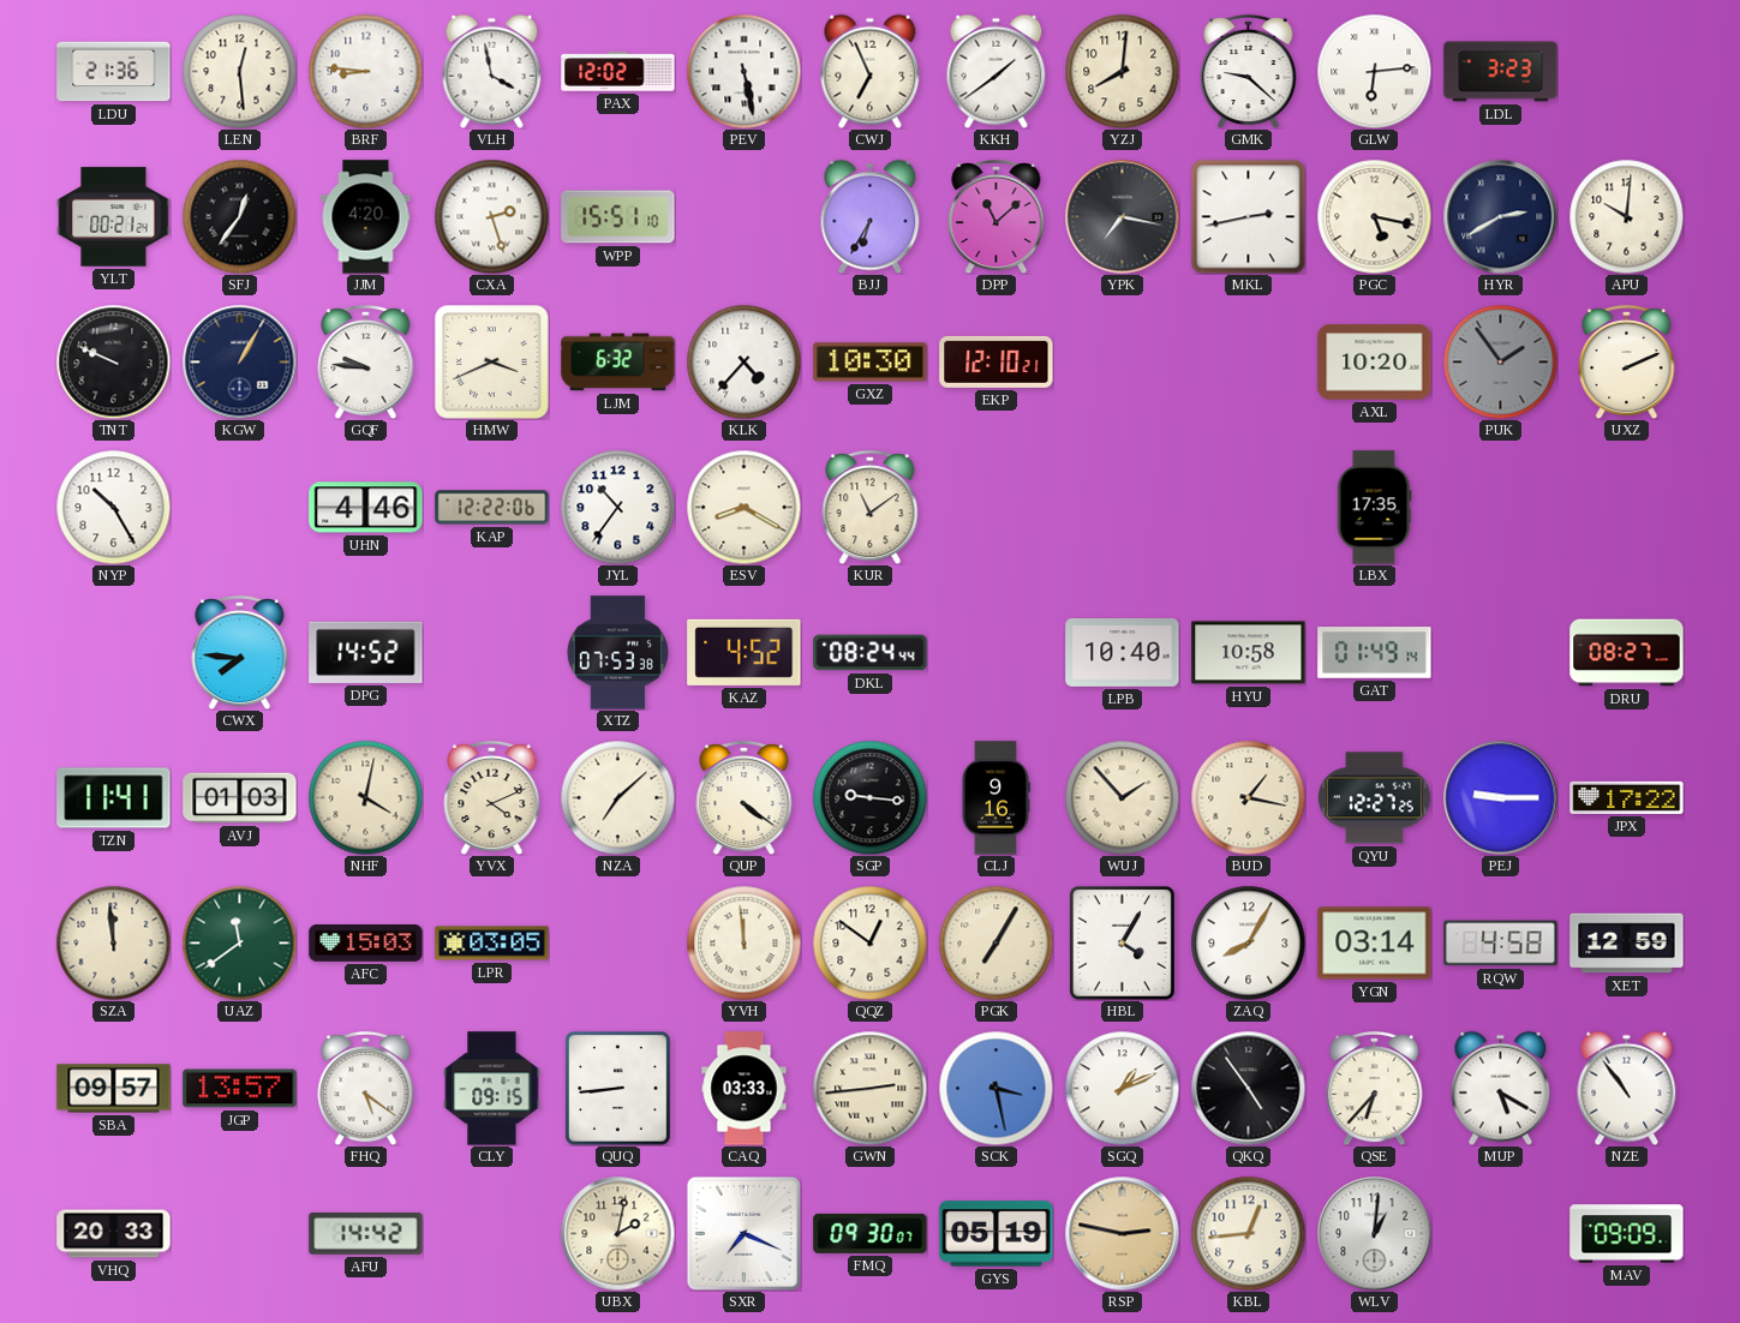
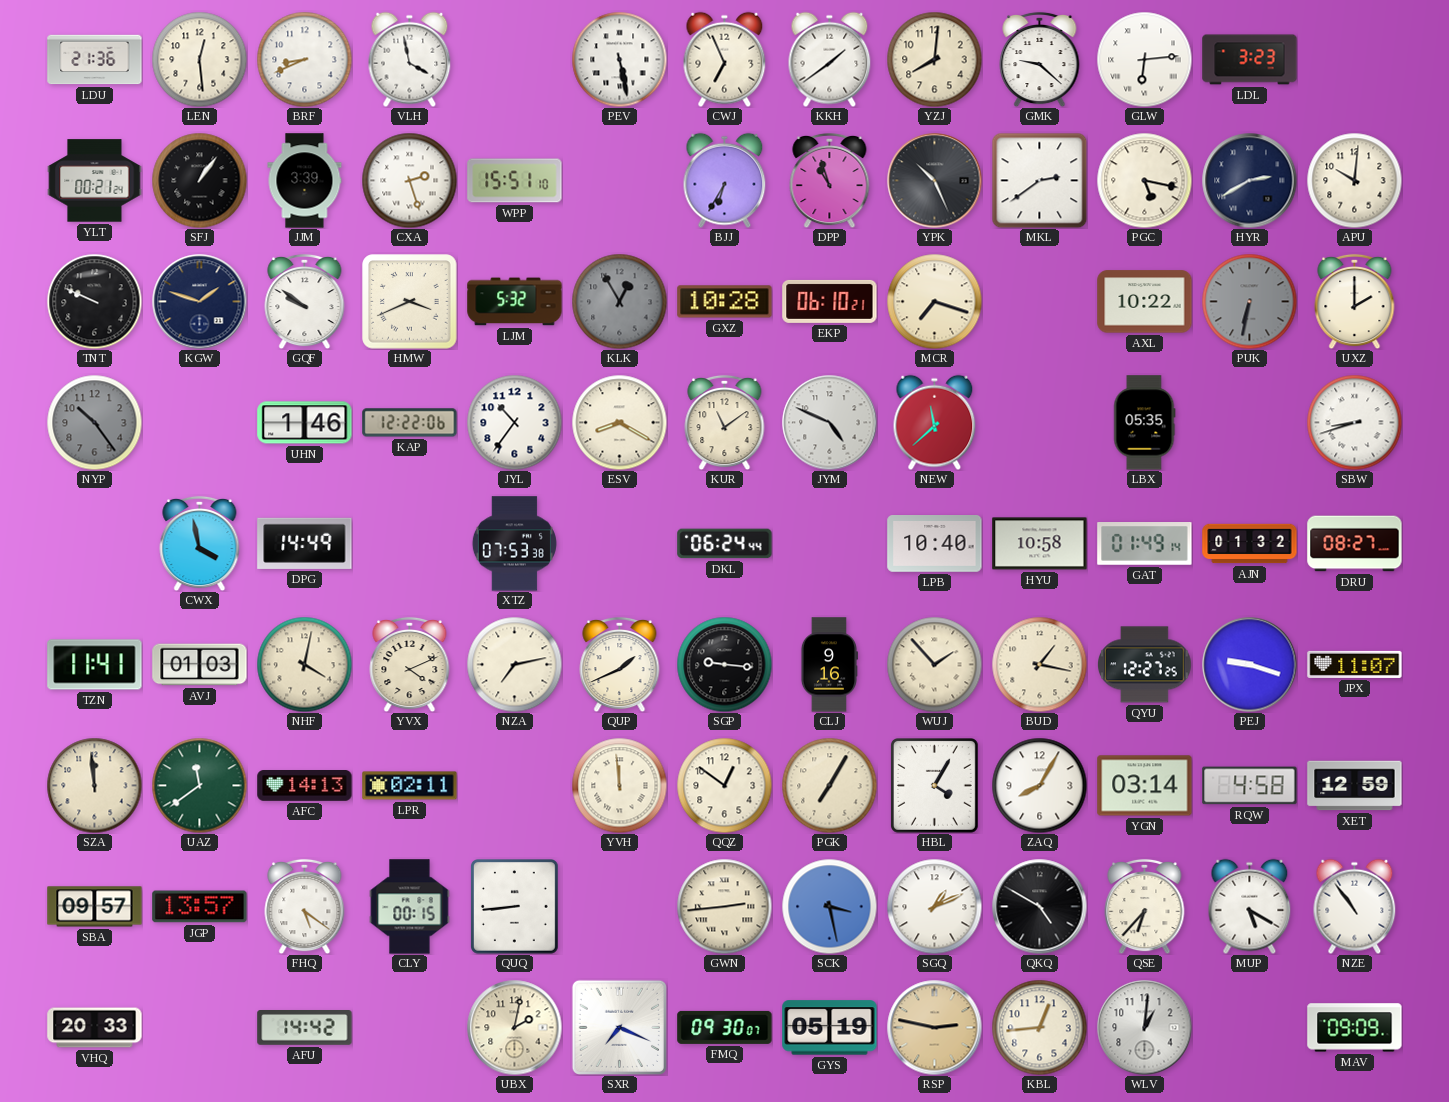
BRF: 8:46 -> 8:41 (304, 59)
PAX: 12:02 -> none (618, 72)
SFJ: 12:36 -> 1:06 (199, 180)
JJM: 4:20 -> 3:39 (305, 181)
DPP: 11:08 -> 10:57 (830, 180)
YPK: 7:17 -> 10:26 (934, 180)
MKL: 2:43 -> 2:39 (1039, 180)
KGW: 1:05 -> 1:48 (199, 301)
GQF: 9:46 -> 9:51 (305, 301)
LJM: 6:32 -> 5:32 (515, 302)
KLK: 4:37 -> 12:55 (619, 301)
KLK dial: white -> grey (619, 301)
GXZ: 10:30 -> 10:28 (725, 302)
EKP: 12:10 -> 06:10 (830, 301)
MCR: none -> 7:18 (934, 301)
AXL: 10:20 -> 10:22 (1145, 302)
PUK: 1:54 -> 6:32 (1249, 301)
UXZ: 2:11 -> 2:00 (1355, 301)
NYP: 10:25 -> 10:24 (94, 422)
NYP dial: white -> grey (94, 422)
UHN: 4:46 -> 1:46 (305, 423)
JYM: none -> 4:49 (829, 422)
NEW: none -> 11:38 (935, 422)
LBX: 17:35 -> 05:35 (1145, 423)
SBW: none -> 8:42 (1354, 422)
CWX: 7:46 -> 3:58 (200, 543)
DPG: 14:52 -> 14:49 (305, 543)
KAZ: 4:52 -> none (745, 652)
DKL: 08:24 -> 06:24 (725, 544)
AJN: none -> 01:32 (1250, 544)
NZA: 7:08 -> 7:13 (514, 664)
QUP: 4:21 -> 1:41 (620, 664)
PEJ: 9:15 -> 9:18 (1249, 664)
JPX: 17:22 -> 11:07 (1355, 664)
AFC: 15:03 -> 14:13 (305, 786)
LPR: 03:05 -> 02:11 (410, 786)
CLY: 09:15 -> 00:15 (410, 907)
CAQ: 03:33 -> none (745, 1089)
QKQ: 4:54 -> 4:50 (1039, 906)
